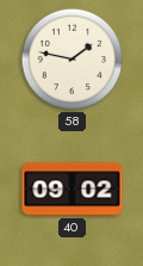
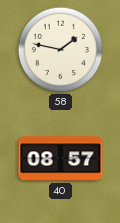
40: 09:02 -> 08:57 (61, 159)
